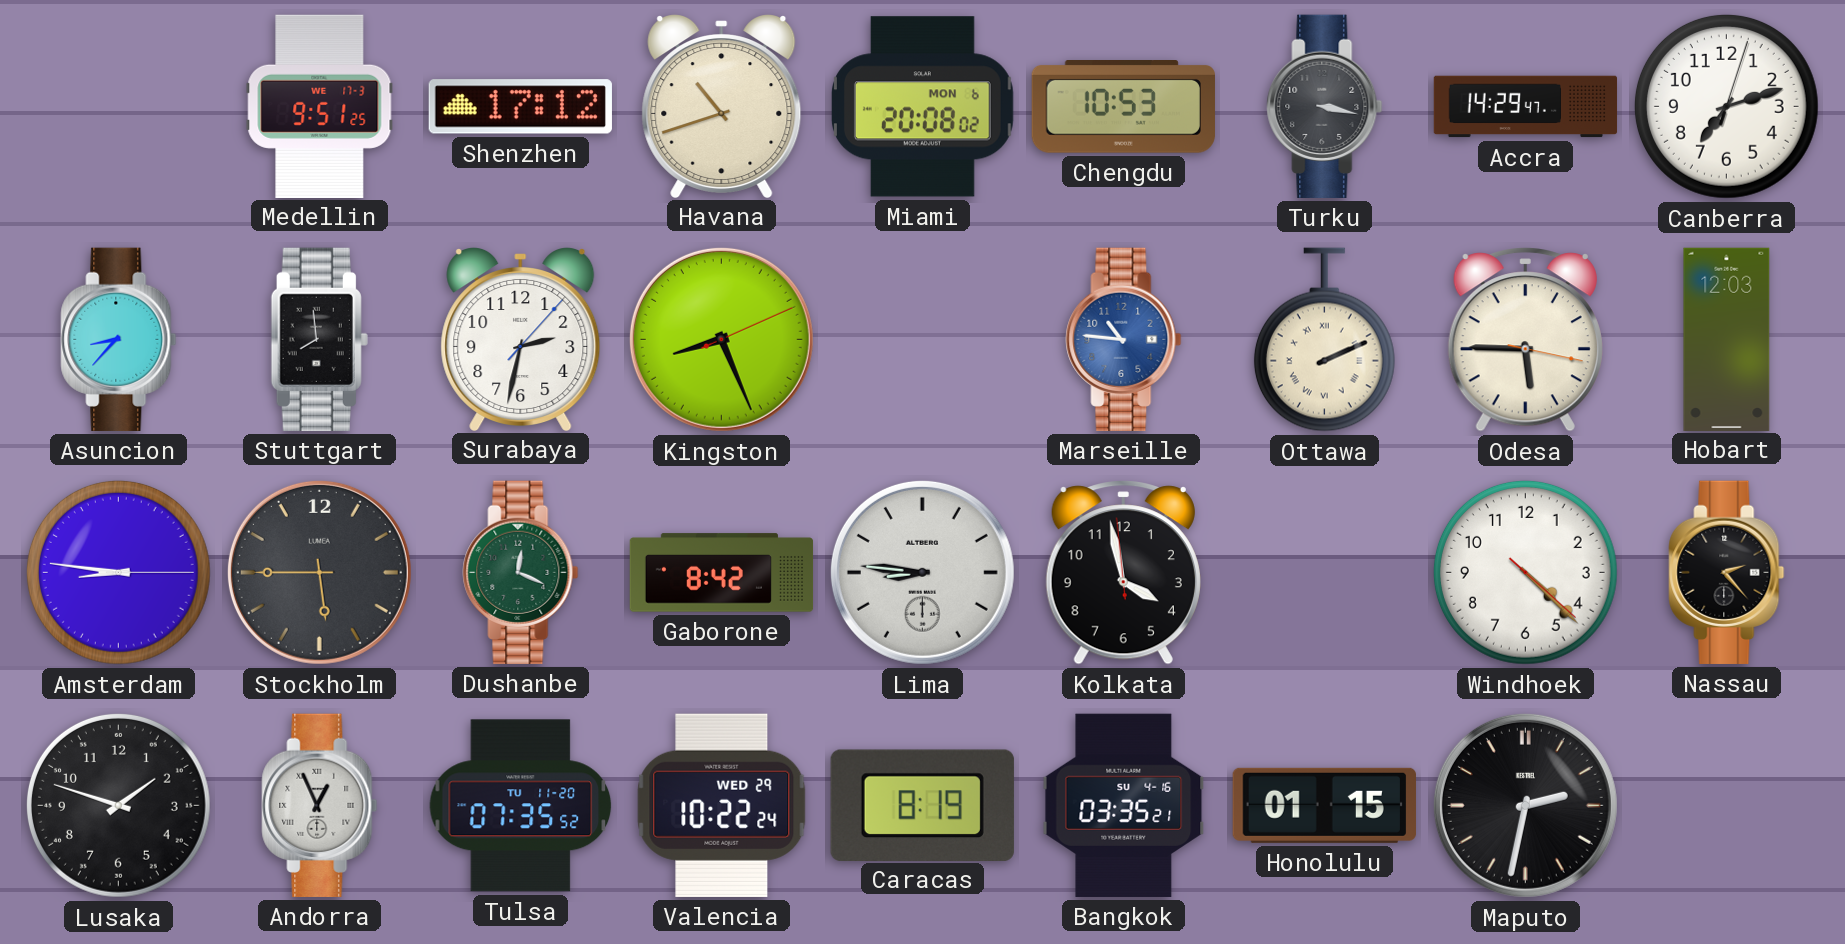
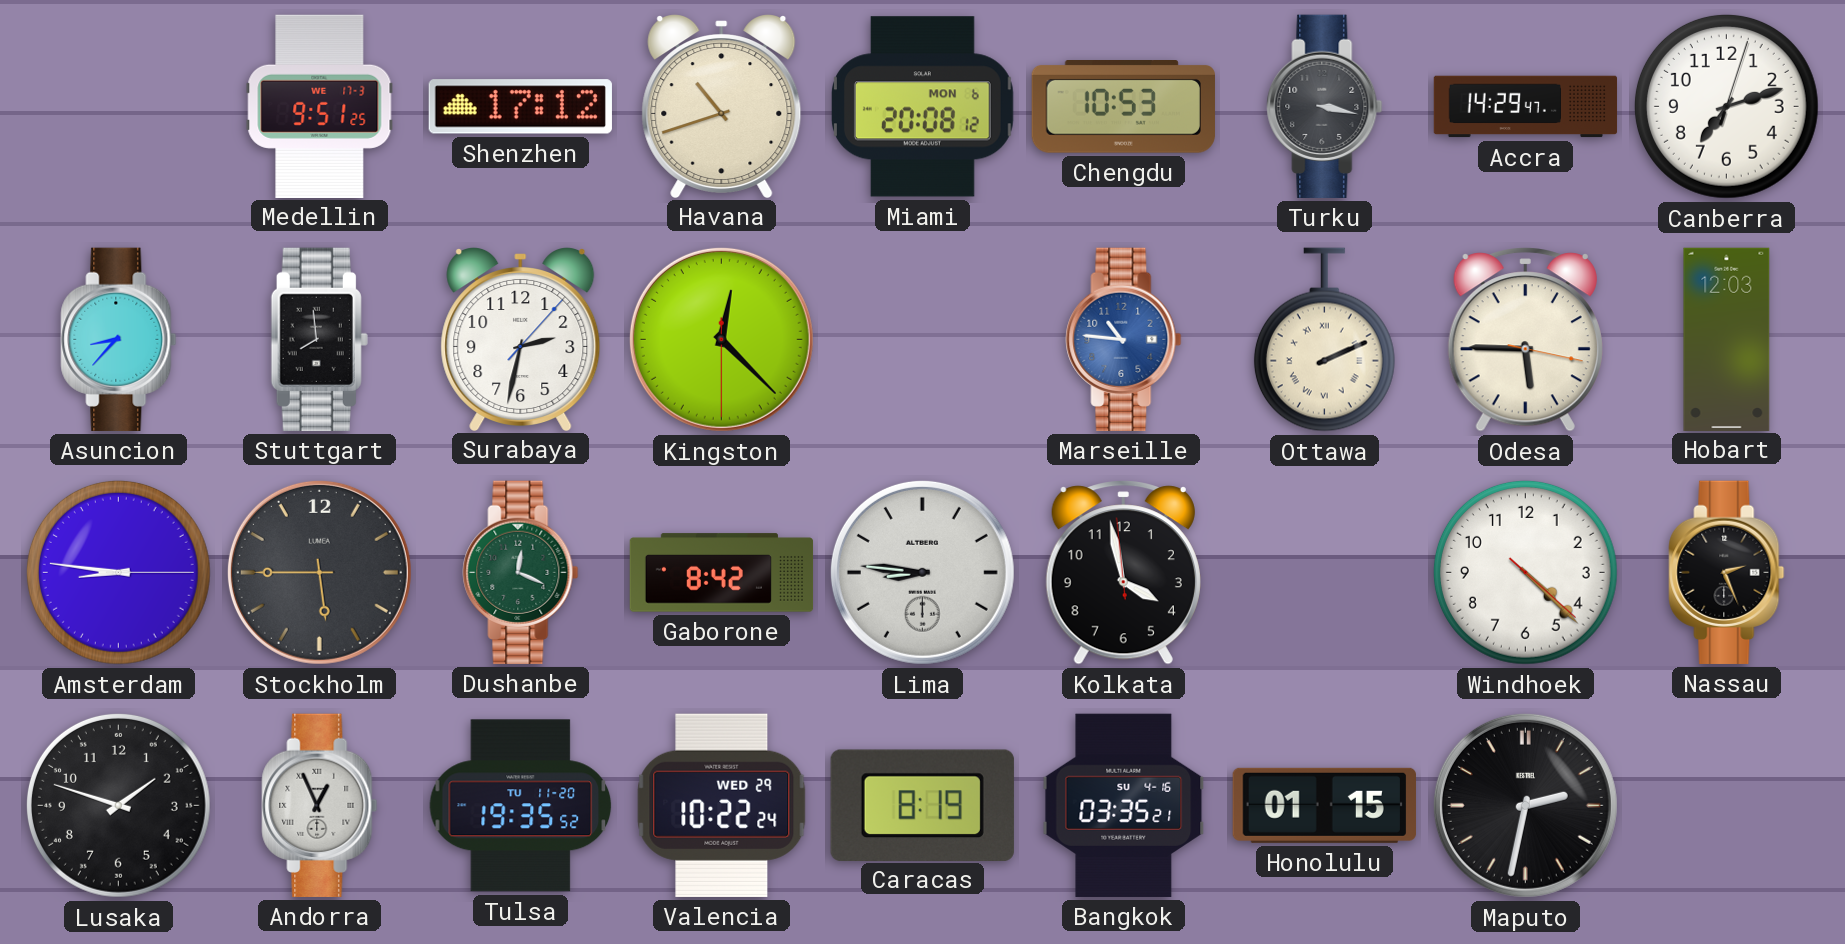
Miami: 20:08:02 -> 20:08:12 (922, 107)
Kingston: 8:26 -> 12:22 (721, 339)
Nassau: 2:23 -> 2:26 (1727, 572)
Tulsa: 07:35 -> 19:35 (521, 806)
